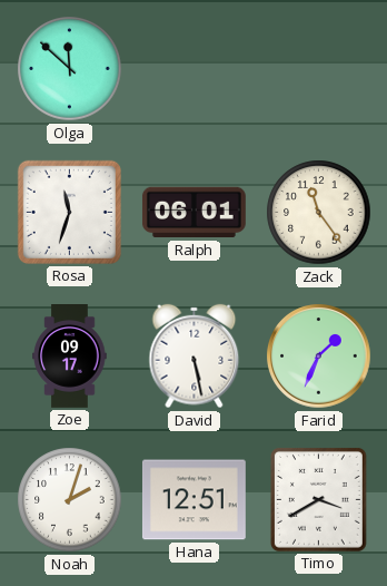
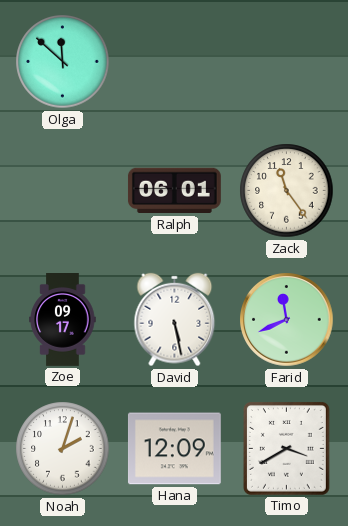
Rosa: 11:33 -> none (69, 212)
Farid: 1:34 -> 11:41 (287, 320)
Hana: 12:51 -> 12:09 (174, 449)
